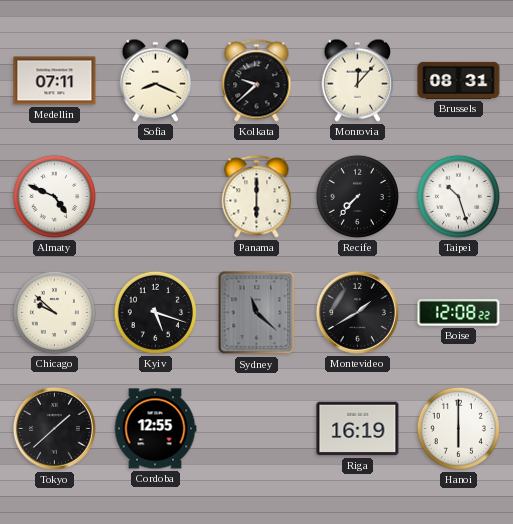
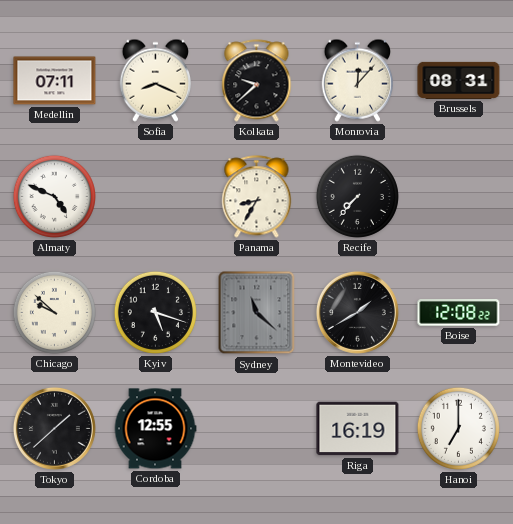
Panama: 6:00 -> 8:35 (257, 197)
Taipei: 10:27 -> none (458, 196)
Hanoi: 6:00 -> 7:00 (458, 428)
